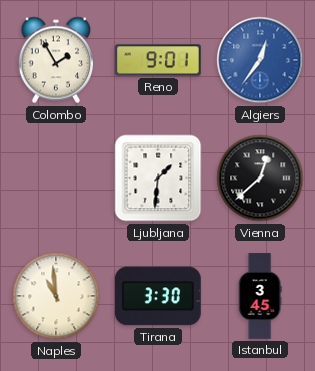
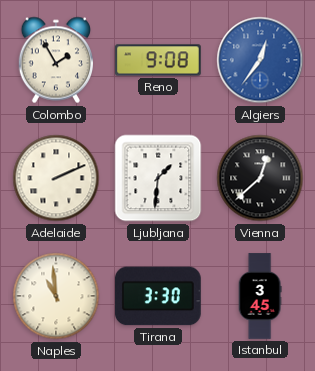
Reno: 9:01 -> 9:08 (158, 60)
Adelaide: none -> 2:11 (56, 178)
